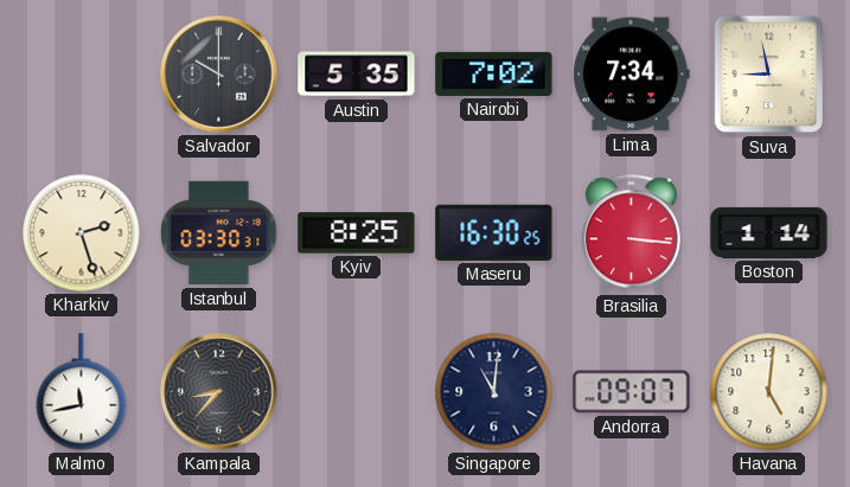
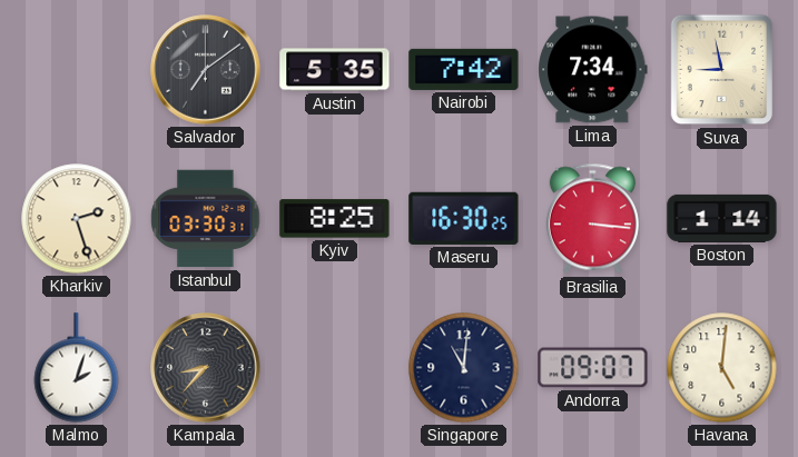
Salvador: 10:00 -> 7:09 (206, 70)
Nairobi: 7:02 -> 7:42 (464, 69)
Malmo: 11:43 -> 2:03 (77, 368)
